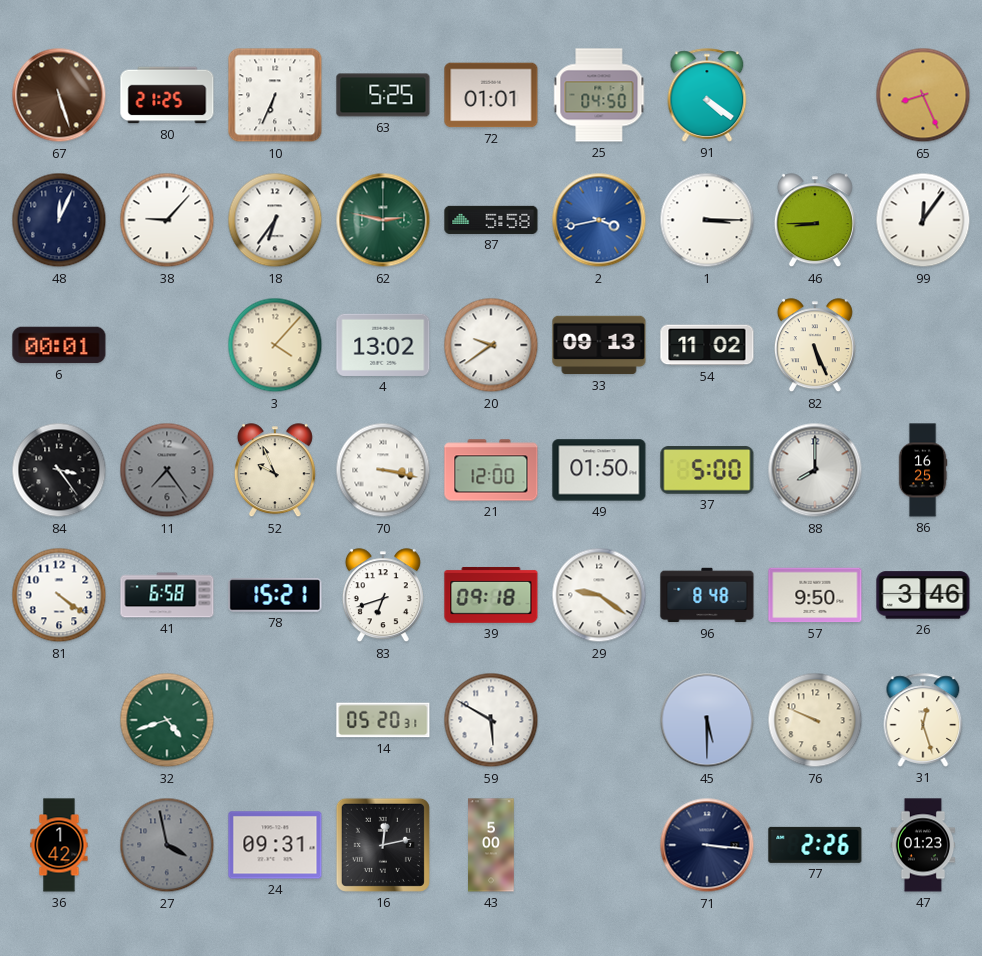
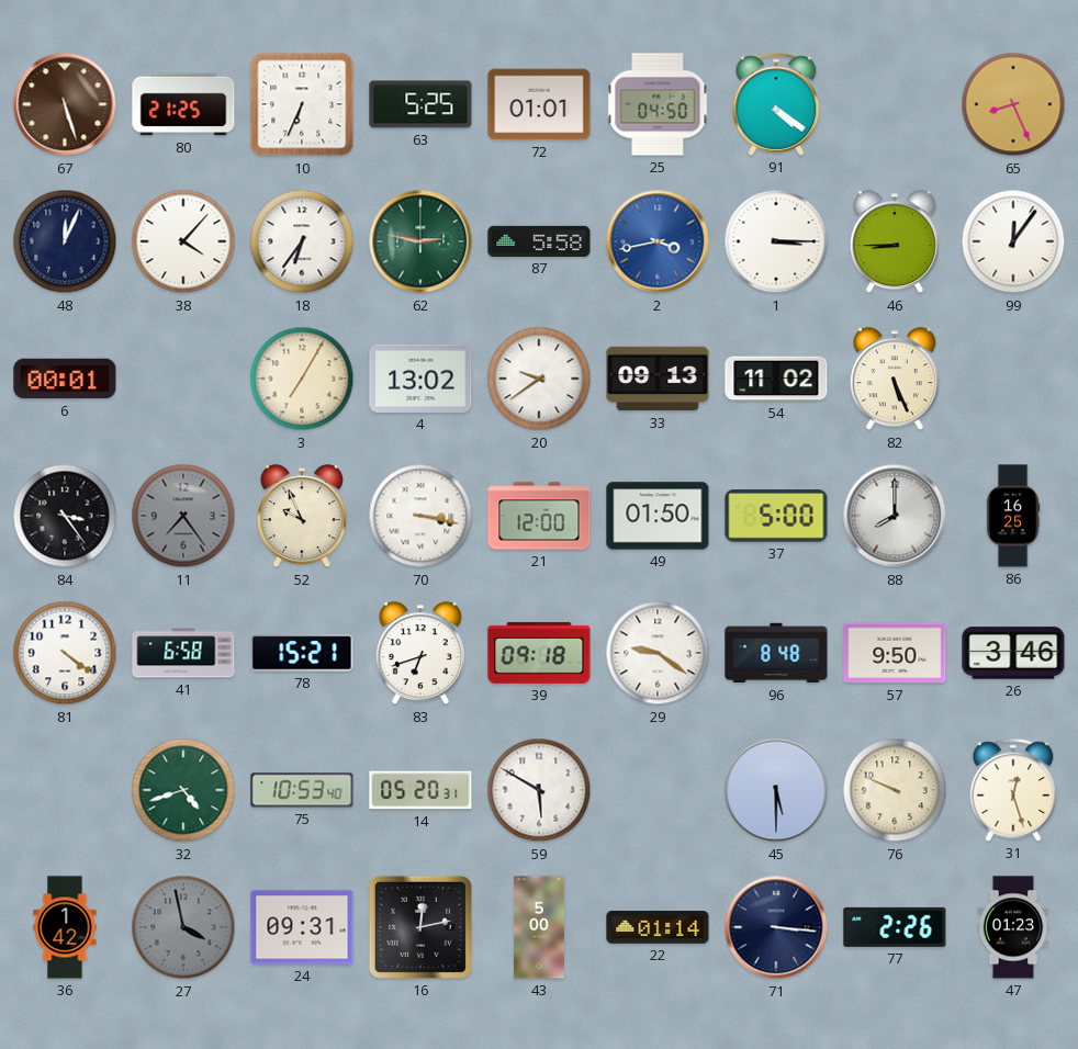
38: 9:07 -> 4:07 (183, 241)
3: 4:07 -> 7:05 (302, 379)
75: none -> 10:53 (302, 790)
22: none -> 01:14 (658, 928)
